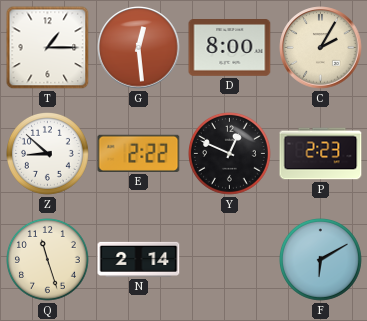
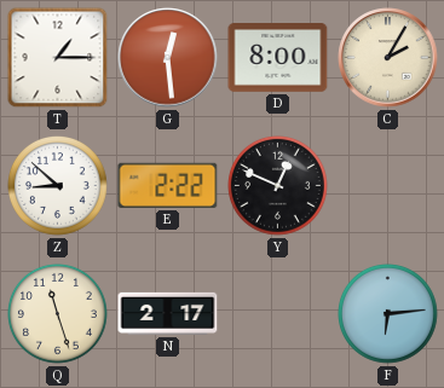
P: 2:23 -> none (321, 154)
N: 2:14 -> 2:17 (168, 313)
F: 6:10 -> 6:14 (388, 314)
